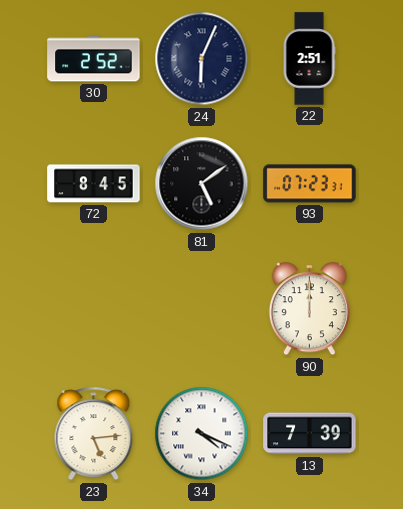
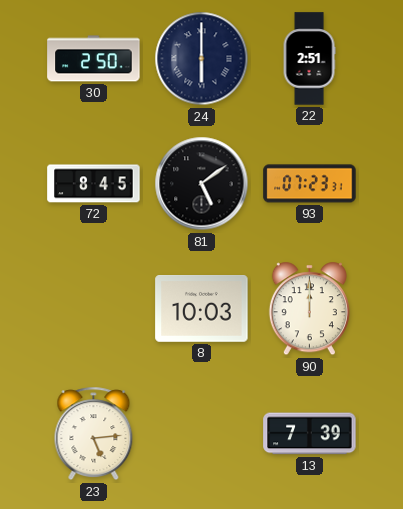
30: 2:52 -> 2:50 (94, 59)
24: 6:04 -> 6:00 (202, 59)
8: none -> 10:03 (202, 309)
34: 4:19 -> none (202, 434)
